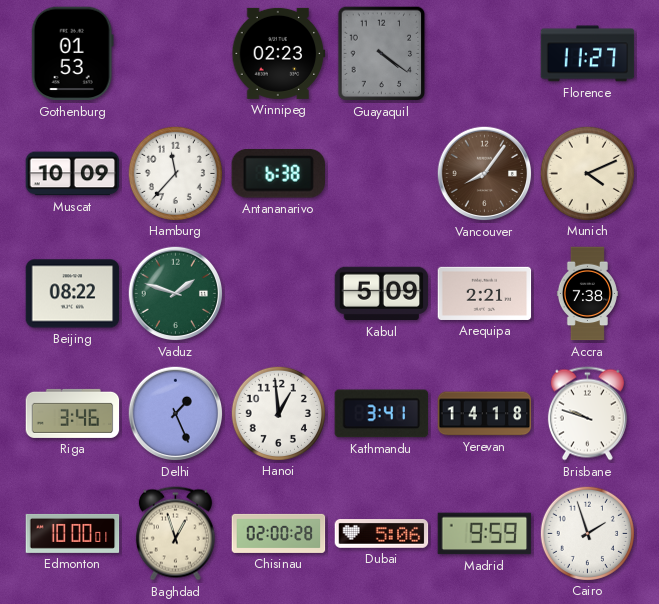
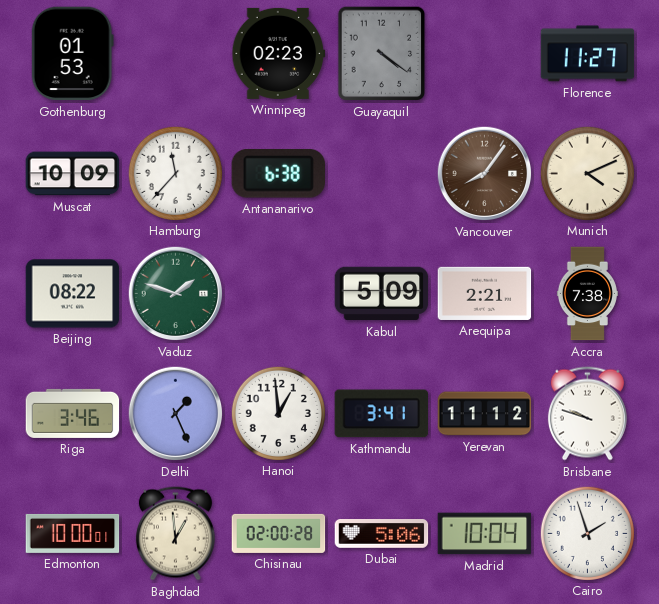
Yerevan: 14:18 -> 11:12 (485, 414)
Baghdad: 12:57 -> 12:59 (175, 534)
Madrid: 9:59 -> 10:04 (485, 534)
